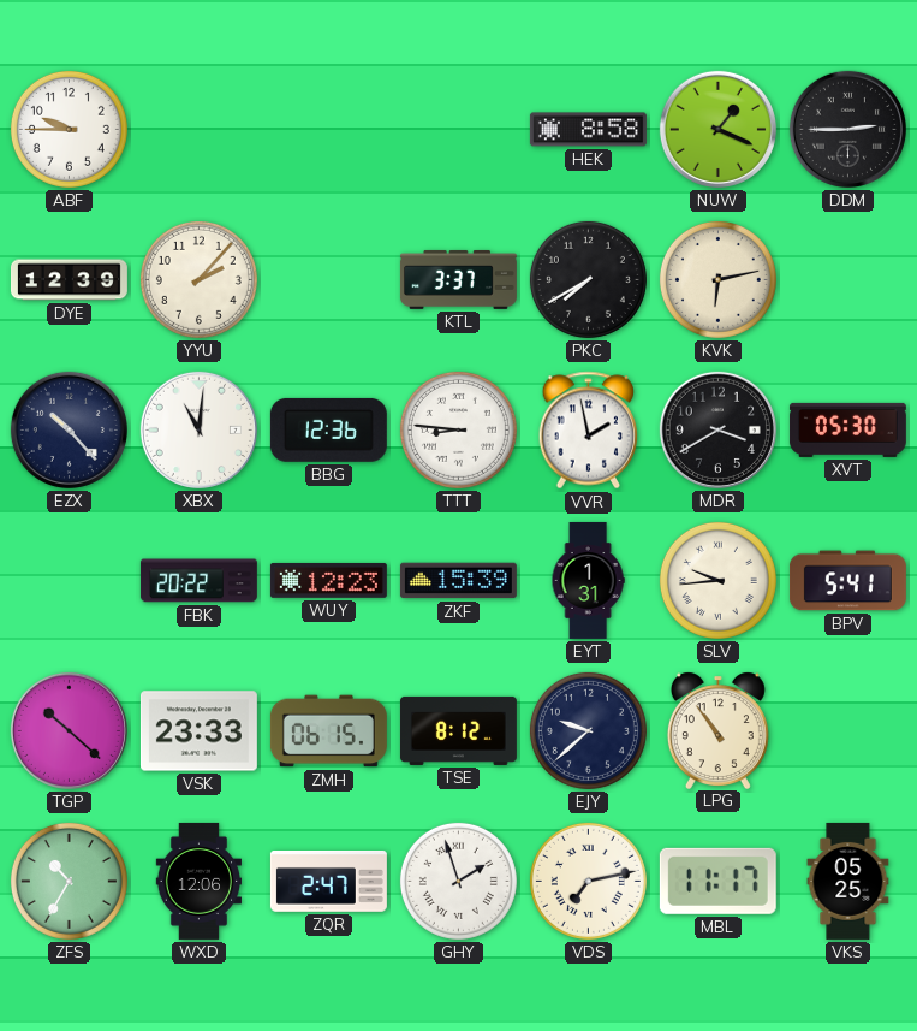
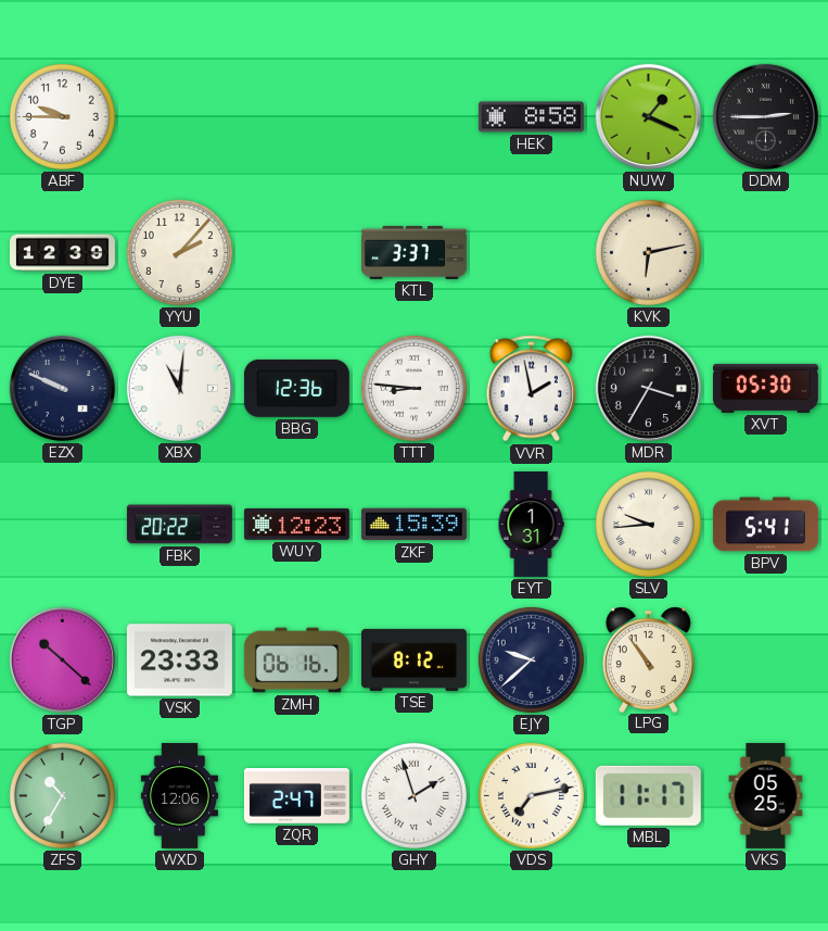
PKC: 7:40 -> none (588, 279)
EZX: 10:23 -> 9:49 (62, 388)
MDR: 3:40 -> 3:35 (648, 388)
ZMH: 06:15 -> 06:16 (296, 660)
